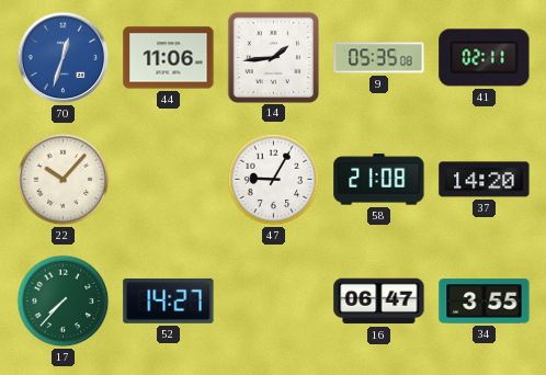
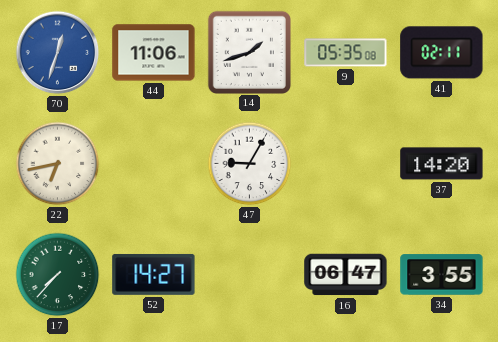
14: 1:44 -> 1:42 (249, 52)
22: 10:07 -> 6:43 (58, 164)
58: 21:08 -> none (379, 180)
